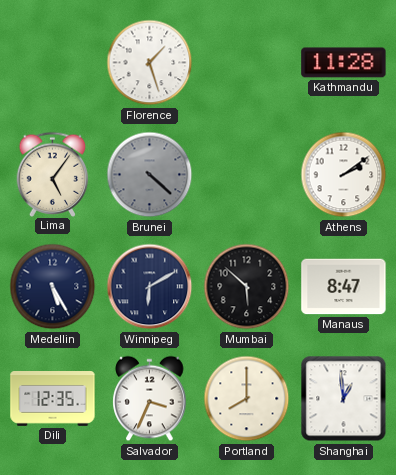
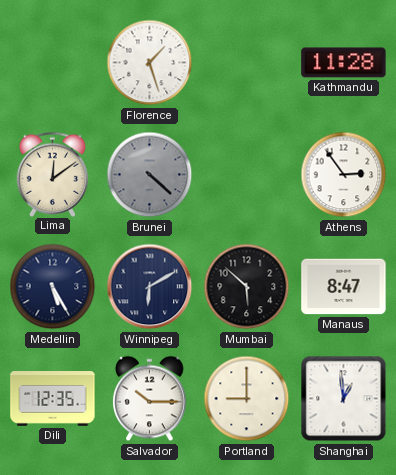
Lima: 5:06 -> 12:09 (53, 174)
Athens: 2:09 -> 2:54 (344, 175)
Salvador: 3:34 -> 10:15 (150, 399)
Portland: 8:00 -> 9:00 (247, 399)
